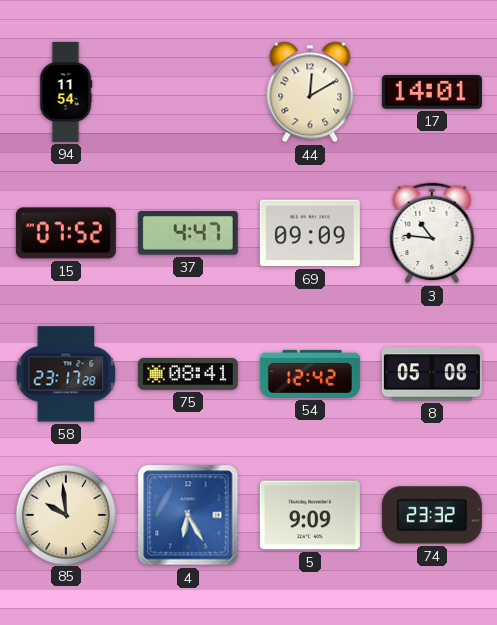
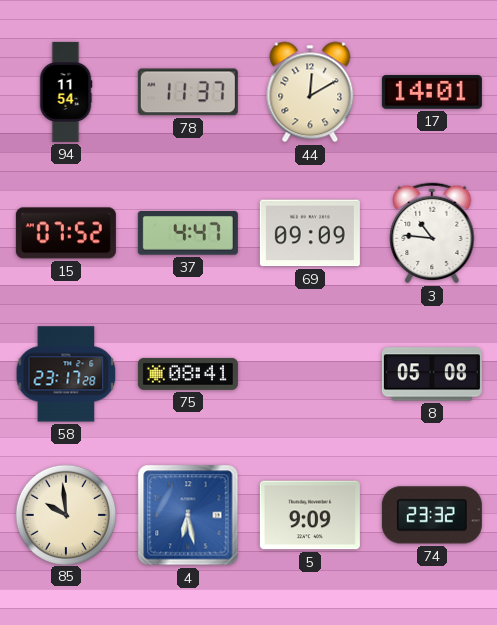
78: none -> 11:37 (188, 92)
54: 12:42 -> none (310, 374)
4: 6:25 -> 6:28 (188, 515)
